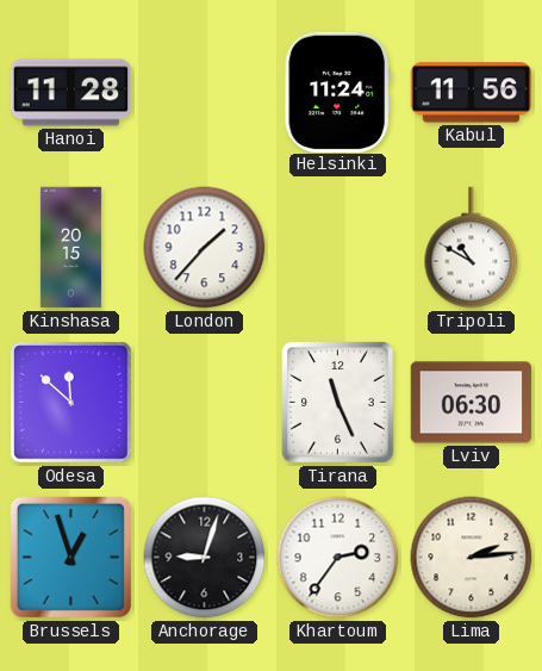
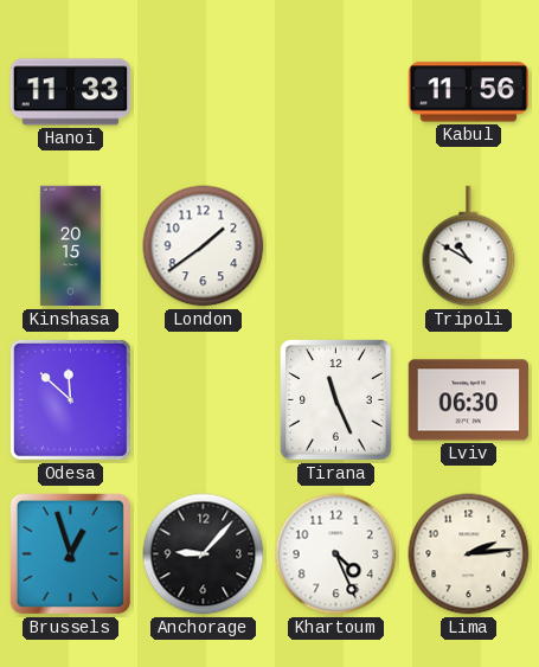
Hanoi: 11:28 -> 11:33 (71, 92)
Helsinki: 11:24 -> none (337, 92)
London: 1:37 -> 1:39 (204, 246)
Anchorage: 9:03 -> 9:07 (204, 554)
Khartoum: 2:36 -> 4:26 (336, 554)
